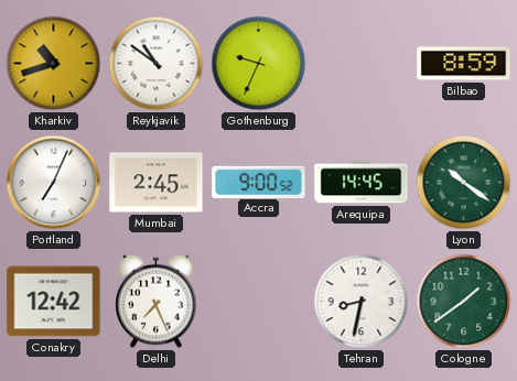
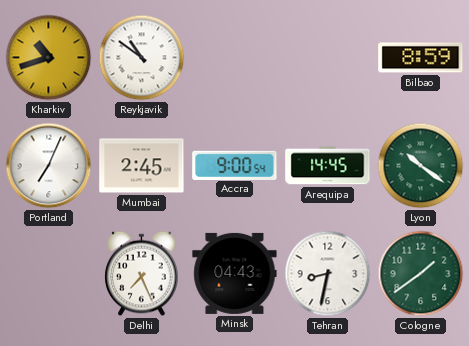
Gothenburg: 9:34 -> none (259, 64)
Accra: 9:00:52 -> 9:00:54 (235, 165)
Conakry: 12:42 -> none (54, 302)
Minsk: none -> 04:43 (235, 273)
